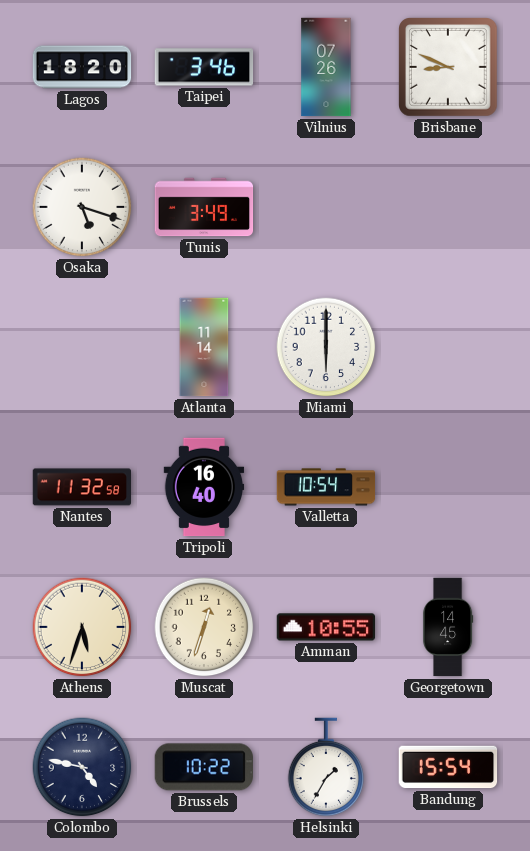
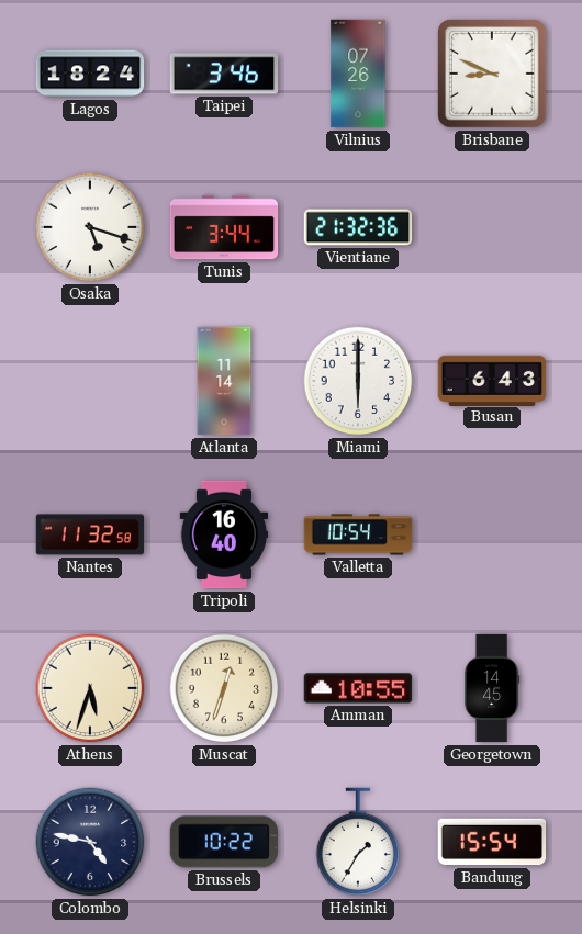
Lagos: 18:20 -> 18:24 (90, 74)
Tunis: 3:49 -> 3:44 (224, 227)
Vientiane: none -> 21:32 (358, 227)
Busan: none -> 6:43 (492, 380)
